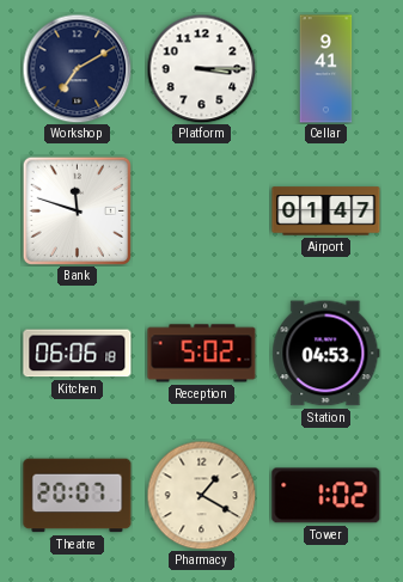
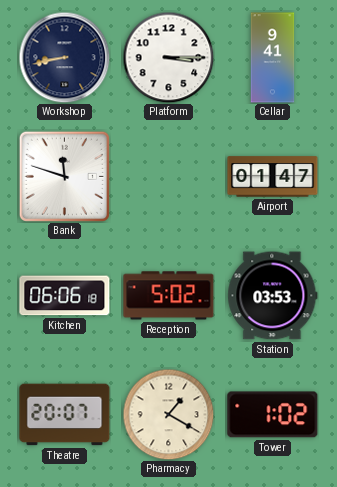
Workshop: 7:10 -> 8:43 (64, 57)
Station: 04:53 -> 03:53 (273, 296)
